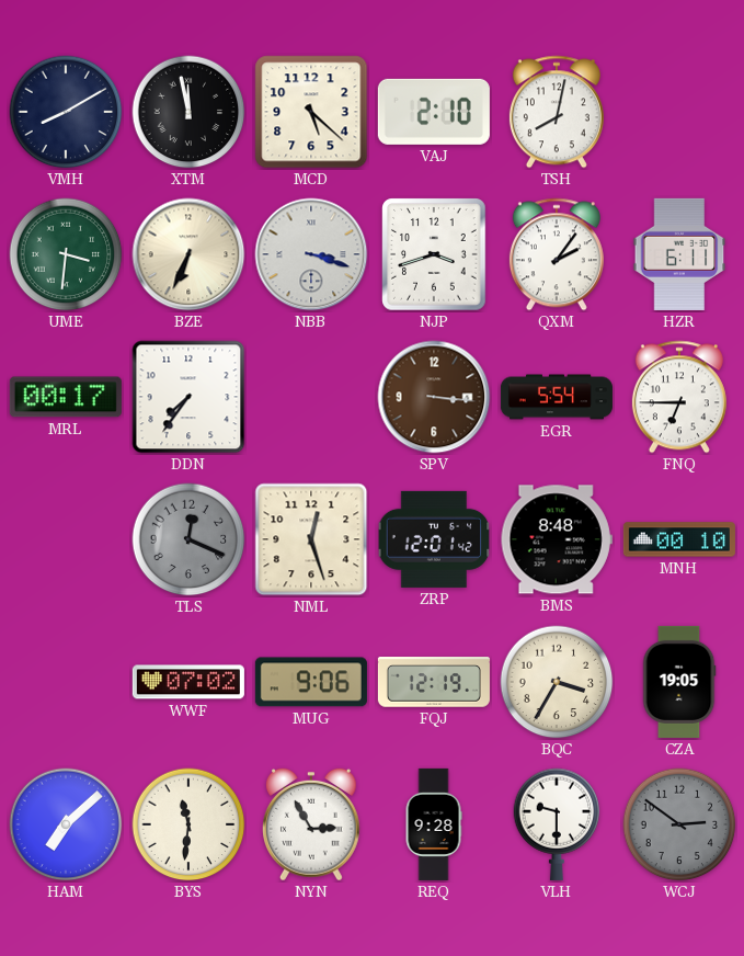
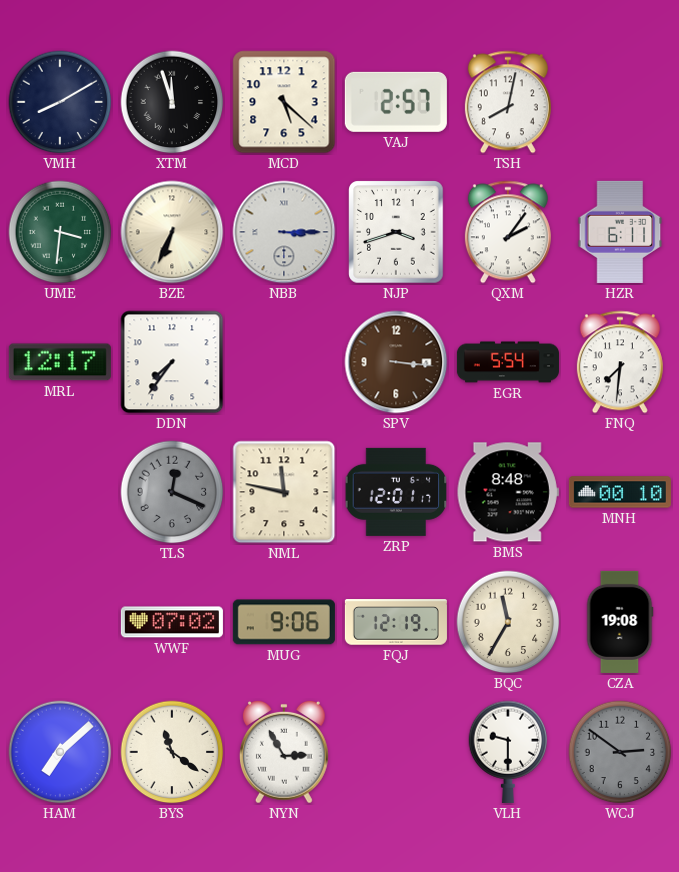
XTM: 11:58 -> 11:57 (172, 102)
VAJ: 2:10 -> 2:57 (396, 102)
NBB: 3:18 -> 3:15 (284, 232)
MRL: 00:17 -> 12:17 (60, 362)
FNQ: 6:45 -> 7:31 (620, 362)
NML: 12:27 -> 11:47 (284, 492)
ZRP: 12:01:42 -> 12:01:17 (396, 492)
BQC: 3:35 -> 11:35 (508, 622)
CZA: 19:05 -> 19:08 (620, 622)
BYS: 11:31 -> 11:21 (172, 752)
REQ: 9:28 -> none (434, 824)
